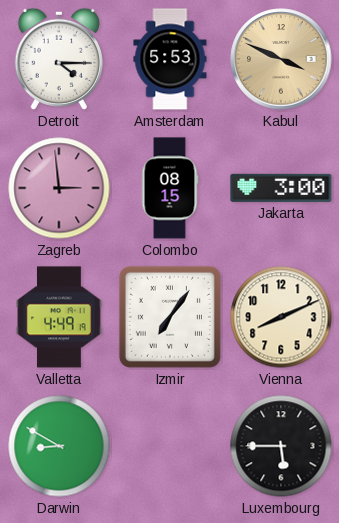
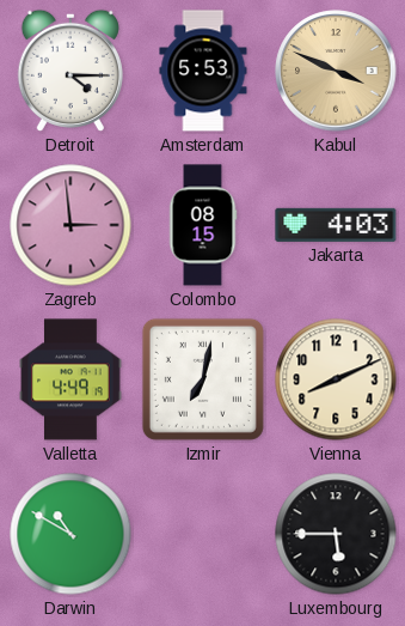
Jakarta: 3:00 -> 4:03 (336, 225)
Izmir: 7:06 -> 7:02 (203, 379)
Darwin: 8:50 -> 10:50 (70, 534)
